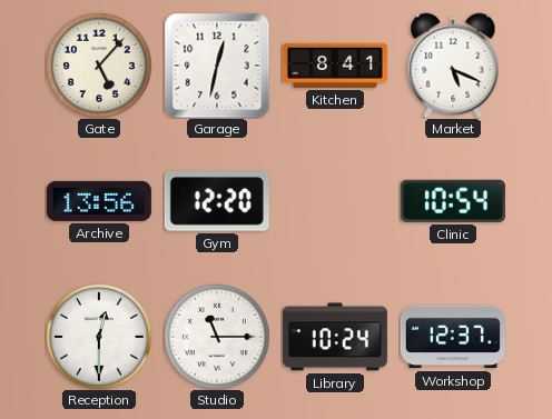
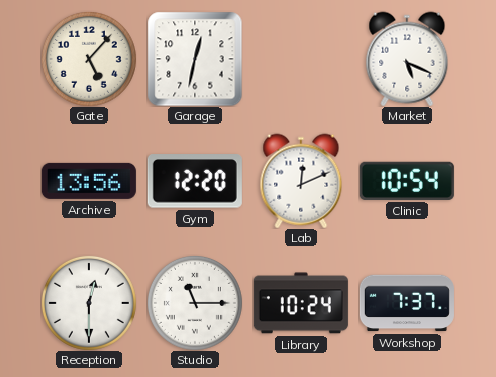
Kitchen: 8:41 -> none (335, 66)
Lab: none -> 12:11 (301, 181)
Workshop: 12:37 -> 7:37 (407, 303)
